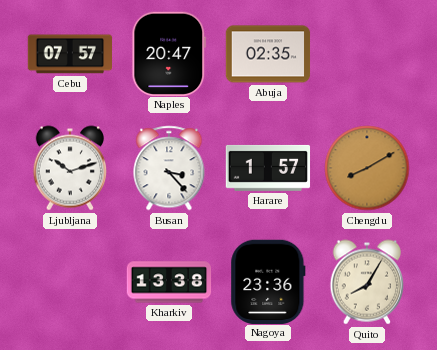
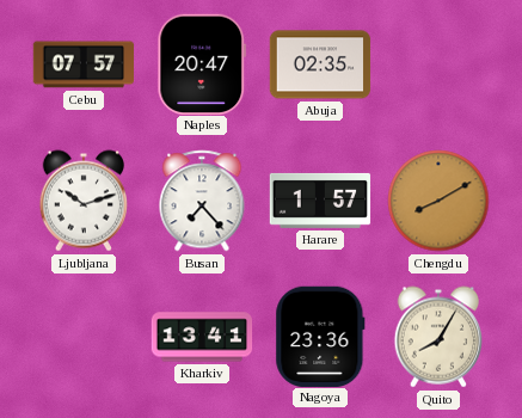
Busan: 3:23 -> 7:23 (202, 201)
Kharkiv: 13:38 -> 13:41 (202, 337)
